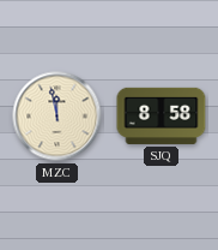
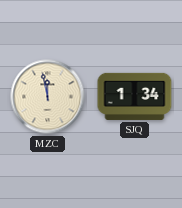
SJQ: 8:58 -> 1:34 (135, 96)
